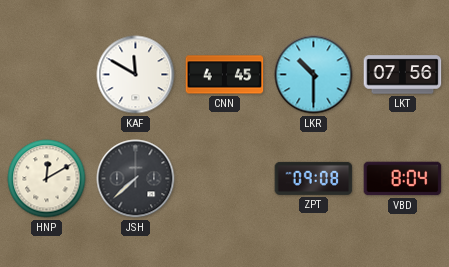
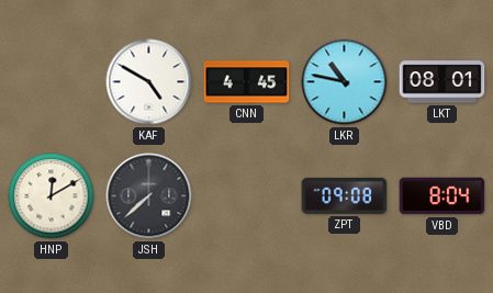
KAF: 11:50 -> 4:50 (149, 82)
LKR: 10:30 -> 10:47 (345, 82)
LKT: 07:56 -> 08:01 (442, 82)
